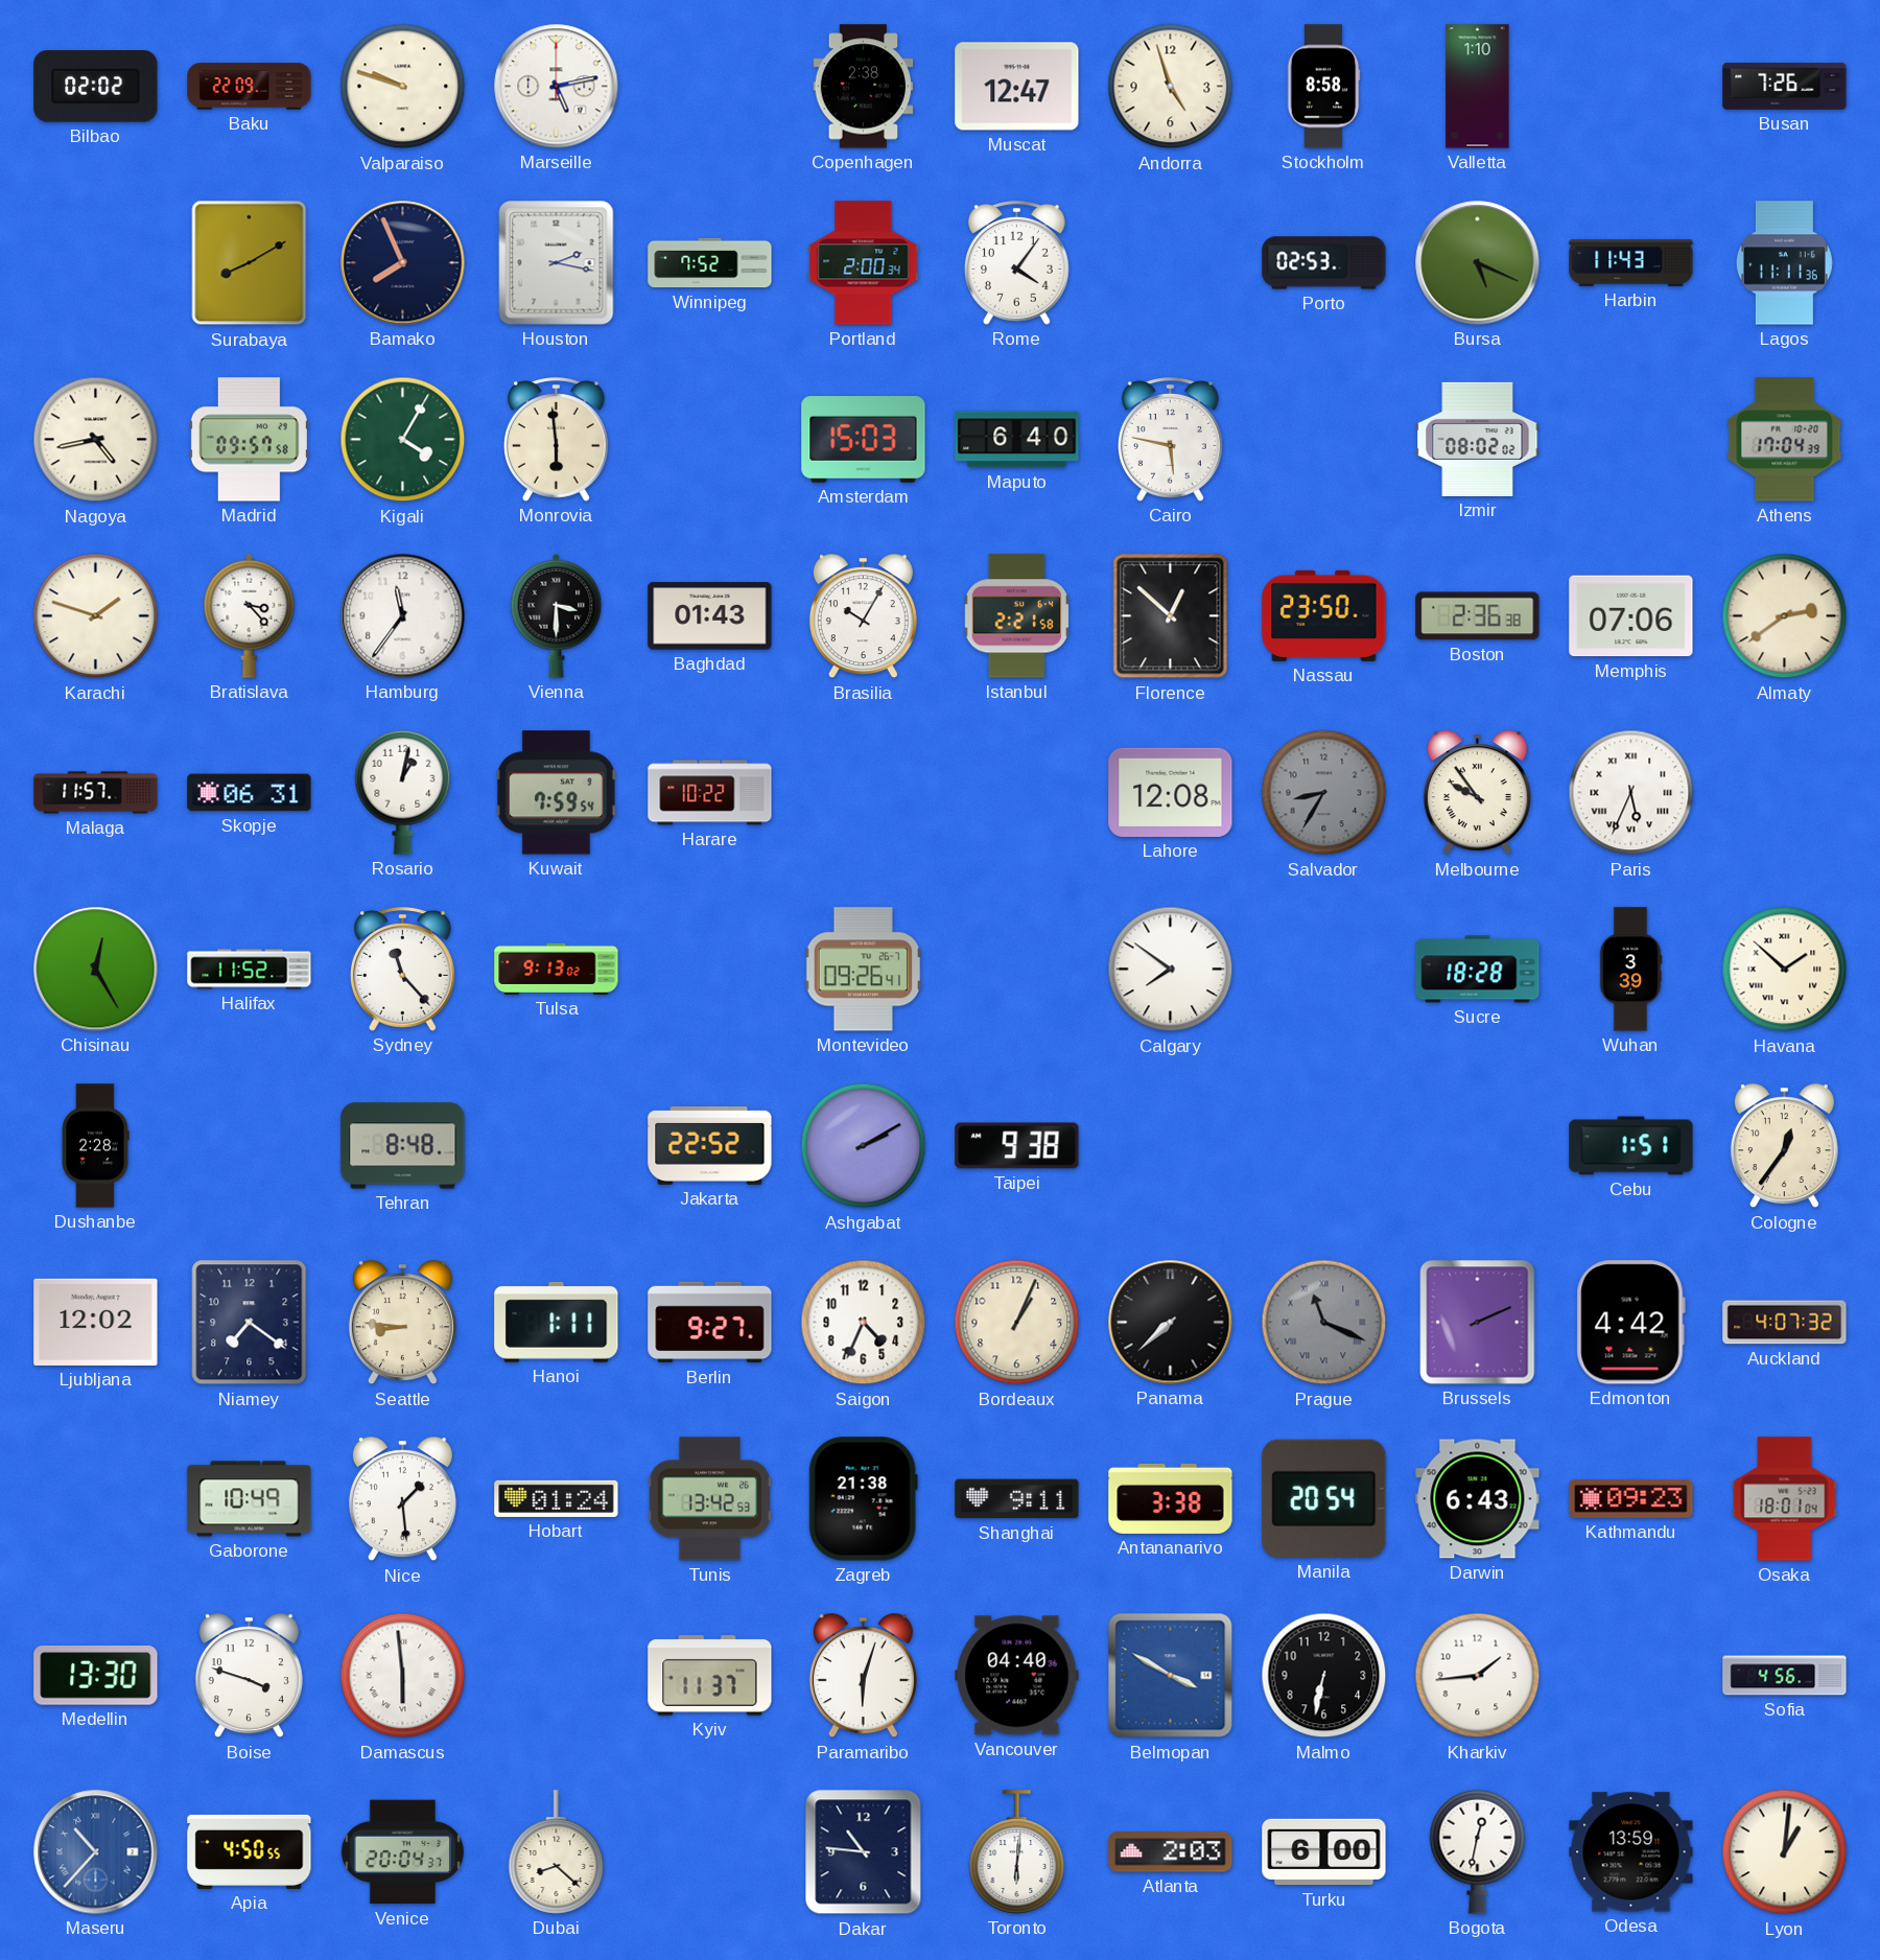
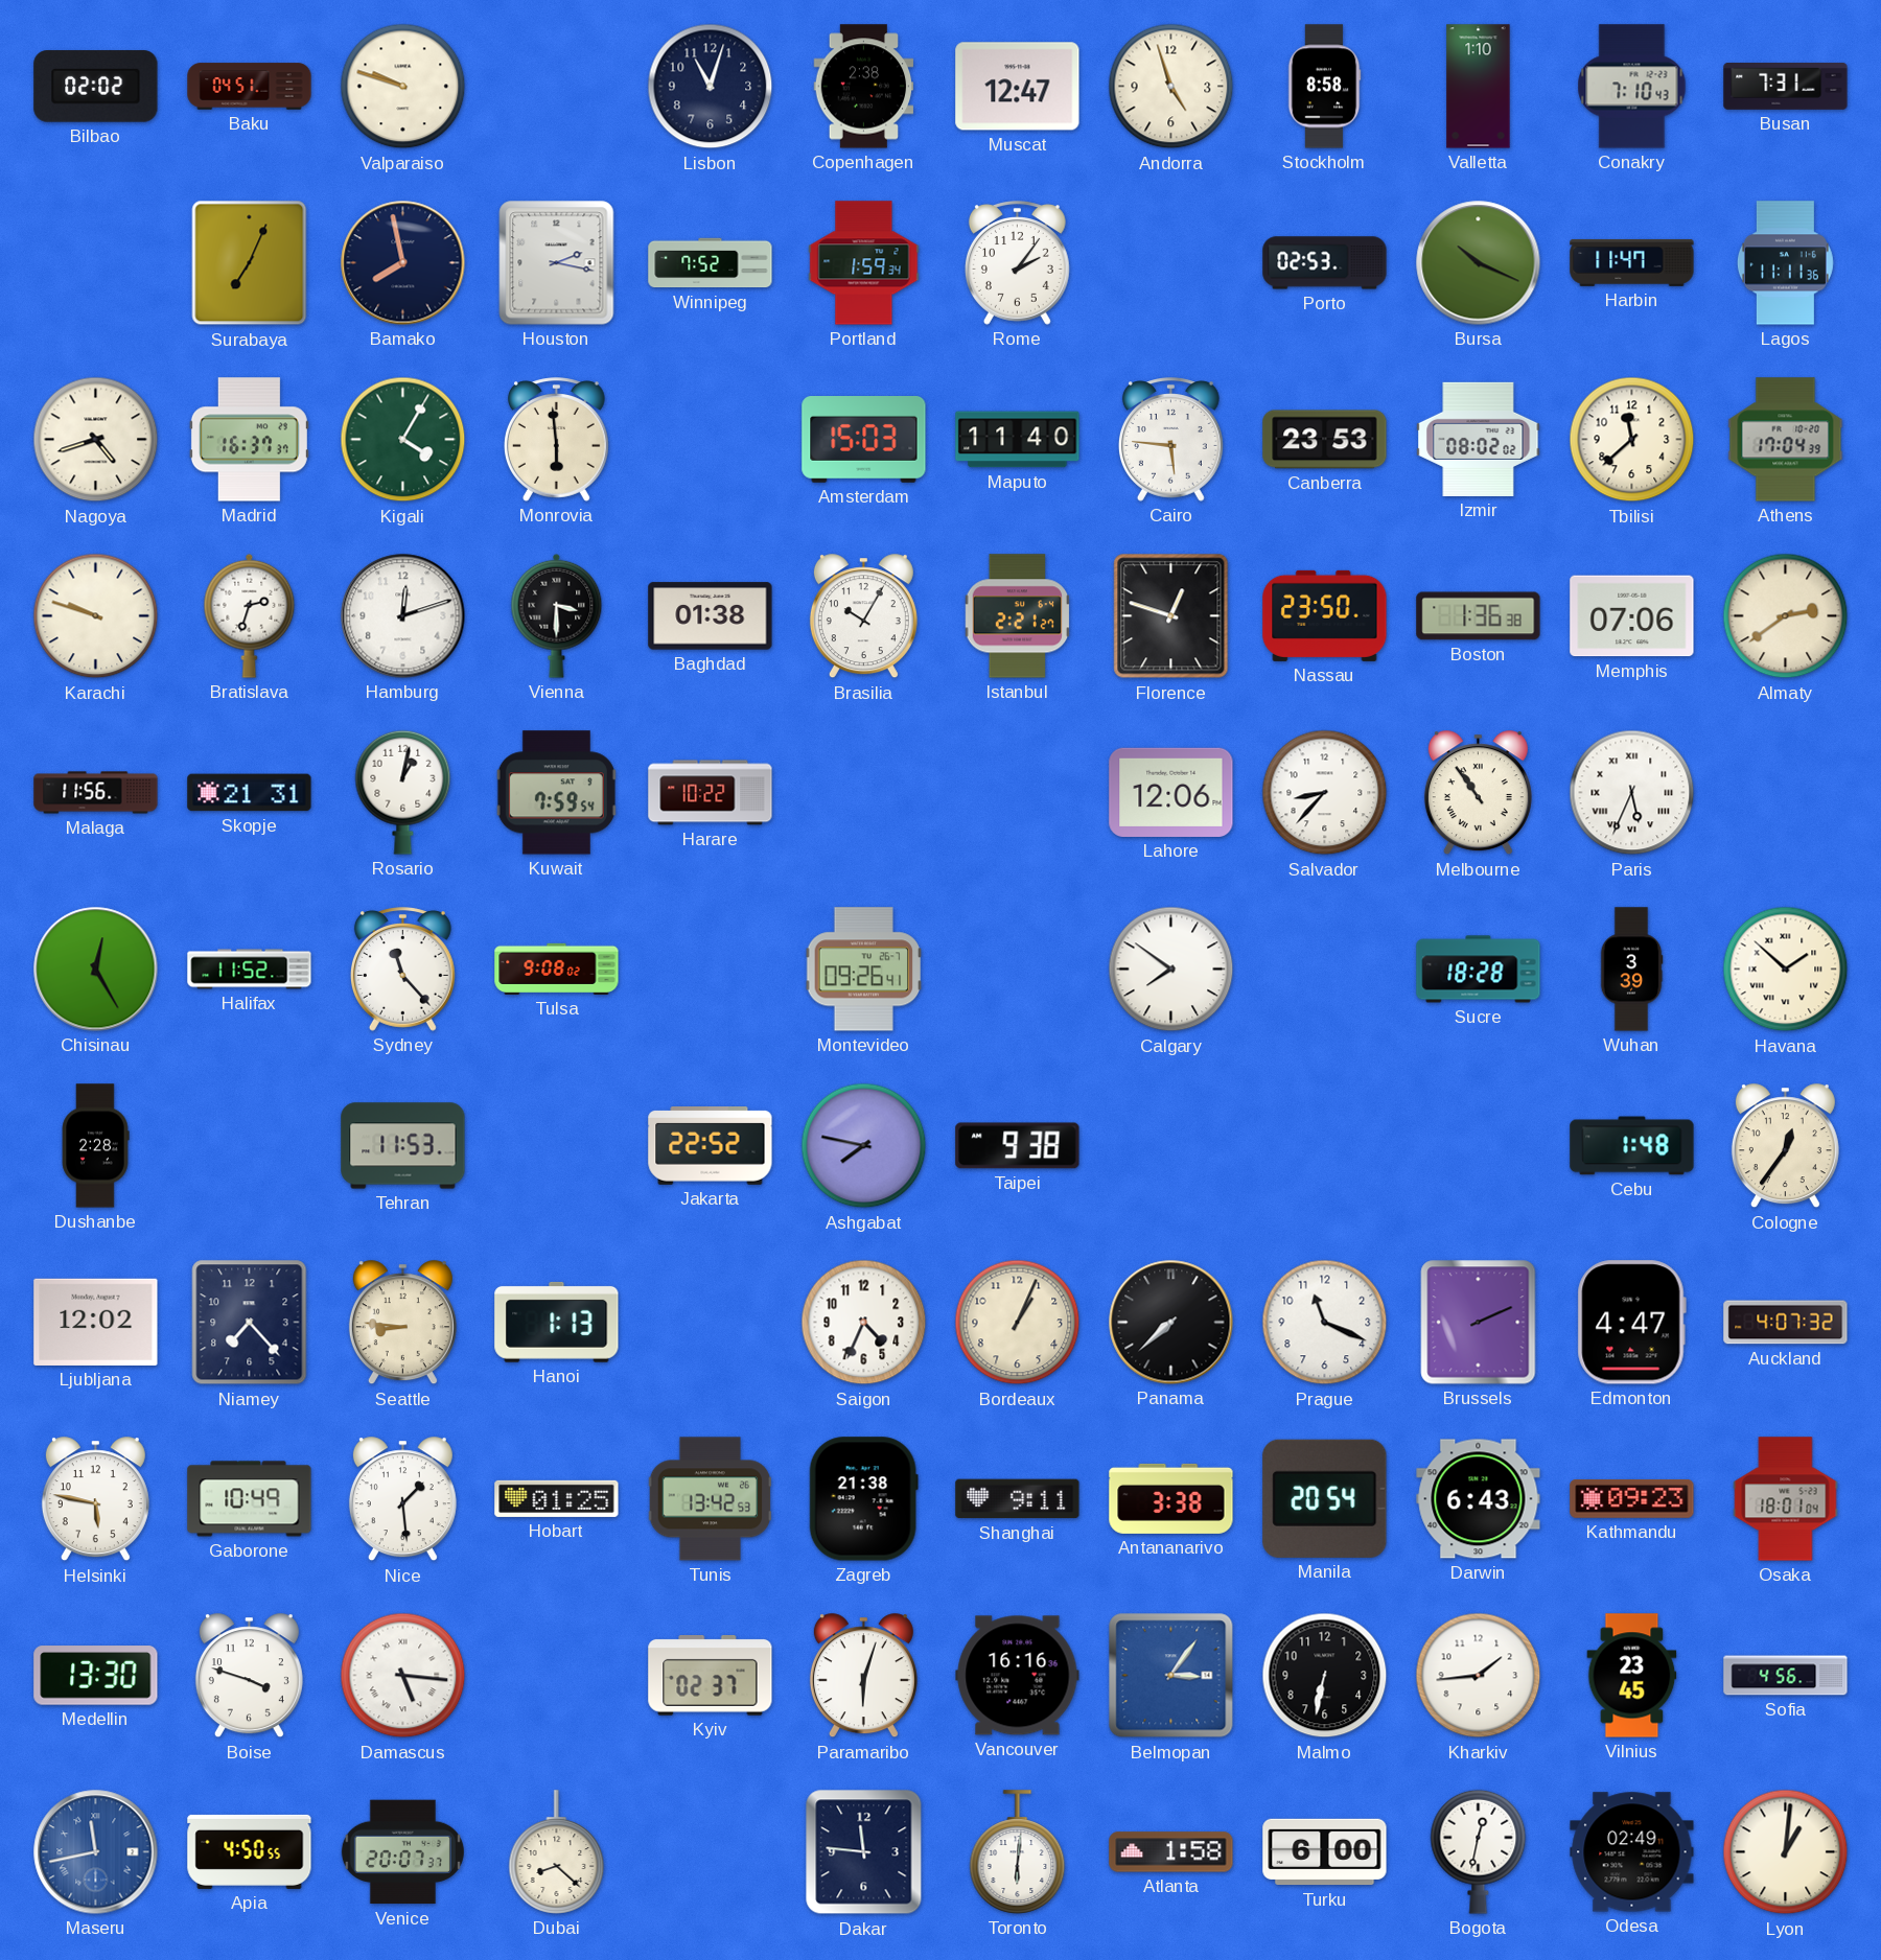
Baku: 22:09 -> 04:51 (250, 87)
Marseille: 5:13 -> none (557, 87)
Lisbon: none -> 11:03 (711, 87)
Conakry: none -> 7:10 (1632, 87)
Busan: 7:26 -> 7:31 (1786, 87)
Surabaya: 8:10 -> 7:04 (250, 263)
Bamako: 7:56 -> 7:58 (403, 263)
Portland: 2:00 -> 1:59 (864, 263)
Rome: 4:06 -> 2:06 (1017, 263)
Bursa: 5:19 -> 10:19 (1479, 263)
Harbin: 11:43 -> 11:47 (1632, 263)
Nagoya: 4:43 -> 4:42 (96, 440)
Madrid: 09:57 -> 16:37 (249, 440)
Maputo: 6:40 -> 11:40 (1018, 440)
Cairo: 5:47 -> 5:46 (1170, 440)
Canberra: none -> 23:53 (1325, 440)
Tbilisi: none -> 11:38 (1632, 440)
Karachi: 1:48 -> 9:48 (96, 616)
Bratislava: 3:23 -> 2:33 (250, 615)
Hamburg: 11:36 -> 12:12 (403, 616)
Baghdad: 01:43 -> 01:38 (711, 616)
Istanbul: 2:21:58 -> 2:21:27 (1017, 616)
Florence: 12:52 -> 12:48 (1171, 616)
Boston: 2:36 -> 1:36 (1479, 616)
Malaga: 11:57 -> 11:56 (96, 793)
Skopje: 06:31 -> 21:31 (250, 793)
Lahore: 12:08 -> 12:06 (1171, 792)
Salvador: 8:35 -> 8:37 (1325, 793)
Salvador dial: grey -> white (1325, 793)
Melbourne: 9:54 -> 10:54 (1478, 793)
Tulsa: 9:13 -> 9:08 (557, 969)
Tehran: 8:48 -> 11:53 (403, 1146)
Ashgabat: 2:10 -> 7:47 (864, 1146)
Cebu: 1:51 -> 1:48 (1632, 1146)
Niamey: 7:21 -> 7:23 (250, 1323)
Hanoi: 1:11 -> 1:13 (557, 1322)
Berlin: 9:27 -> none (710, 1323)
Prague dial: grey -> white (1325, 1323)
Prague numerals: Roman -> Arabic (1325, 1323)
Edmonton: 4:42 -> 4:47 (1631, 1323)
Helsinki: none -> 5:47 (95, 1499)
Hobart: 01:24 -> 01:25 (557, 1498)
Damascus: 5:59 -> 5:16 (403, 1676)
Kyiv: 11:37 -> 02:37 (711, 1676)
Vancouver: 04:40 -> 16:16 (1018, 1676)
Belmopan: 3:50 -> 3:06 (1171, 1676)
Vilnius: none -> 23:45 (1632, 1676)
Maseru: 10:37 -> 11:43 (96, 1852)
Venice: 20:04 -> 20:07 (402, 1852)
Dakar: 10:46 -> 11:46 (864, 1852)
Atlanta: 2:03 -> 1:58 (1171, 1852)
Odesa: 13:59 -> 02:49 (1632, 1852)
